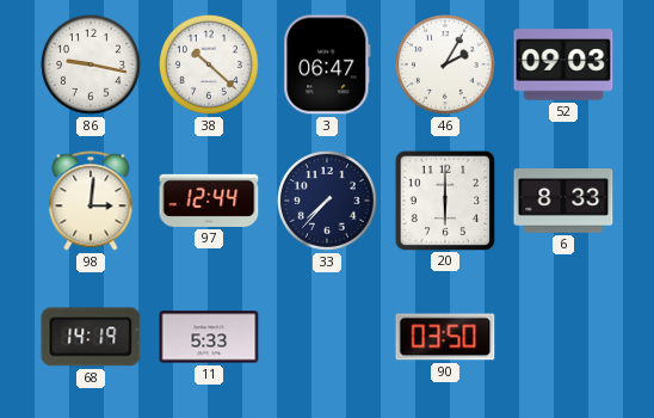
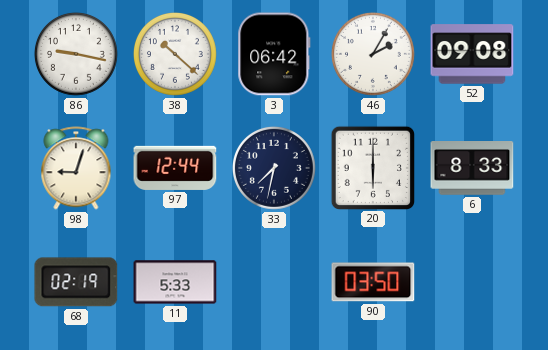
3: 06:47 -> 06:42 (274, 54)
52: 09:03 -> 09:08 (472, 54)
98: 3:01 -> 9:03 (76, 168)
33: 7:37 -> 7:32 (274, 168)
68: 14:19 -> 02:19 (76, 282)
